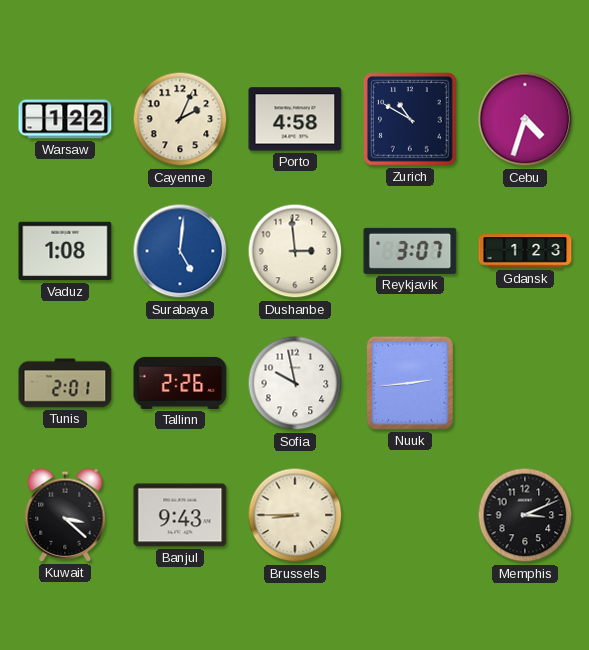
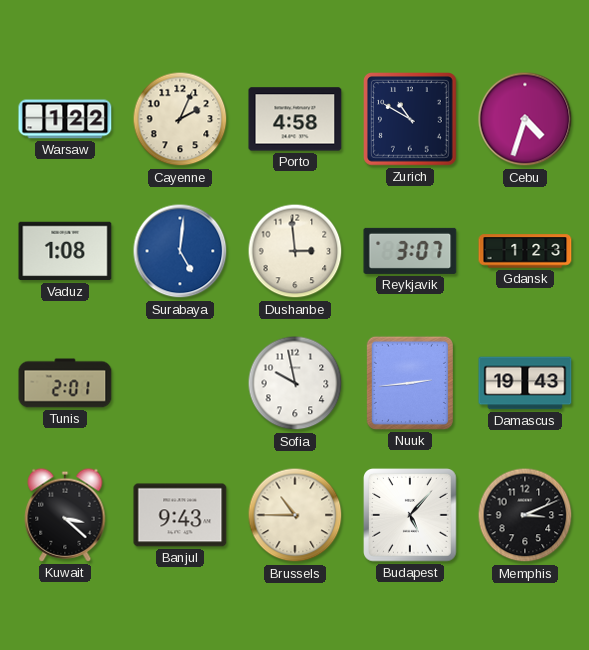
Tallinn: 2:26 -> none (180, 383)
Damascus: none -> 19:43 (525, 383)
Brussels: 8:45 -> 10:45 (295, 515)
Budapest: none -> 5:07 (411, 516)
